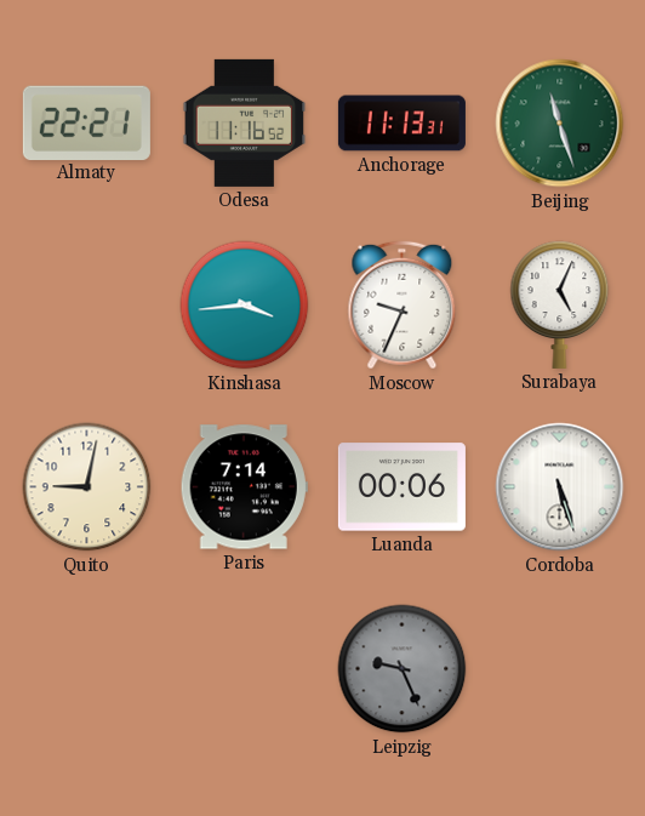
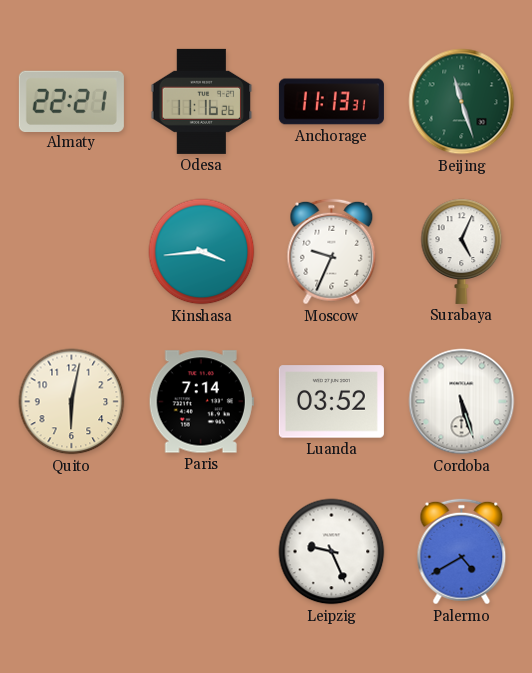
Odesa: 11:16:52 -> 11:16:26 (202, 101)
Quito: 9:02 -> 6:02 (72, 402)
Luanda: 00:06 -> 03:52 (331, 402)
Leipzig dial: grey -> white (332, 552)
Palermo: none -> 4:40 (462, 552)
